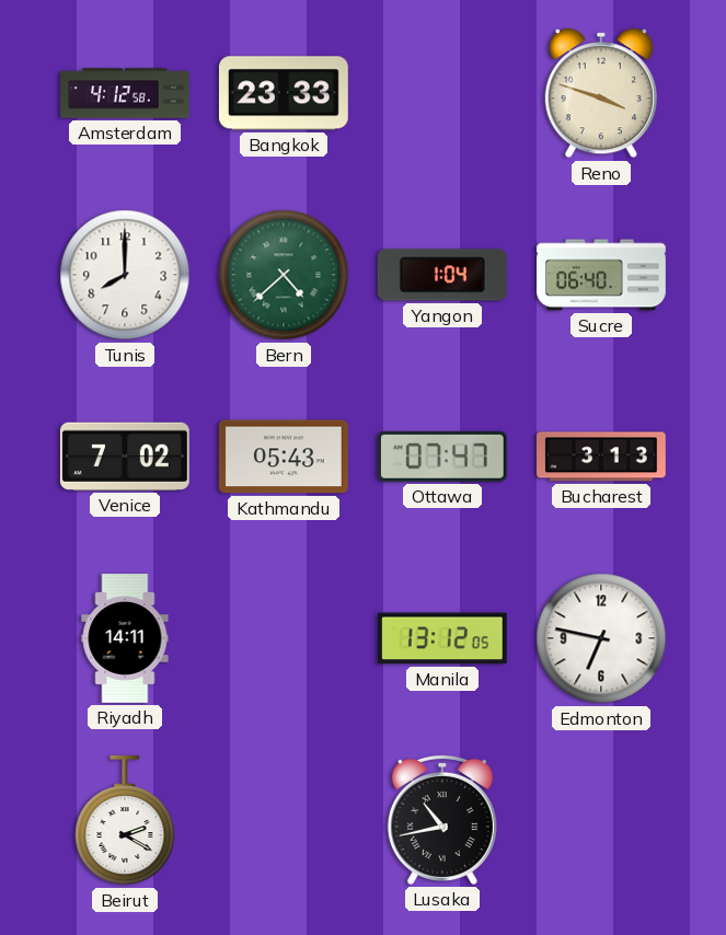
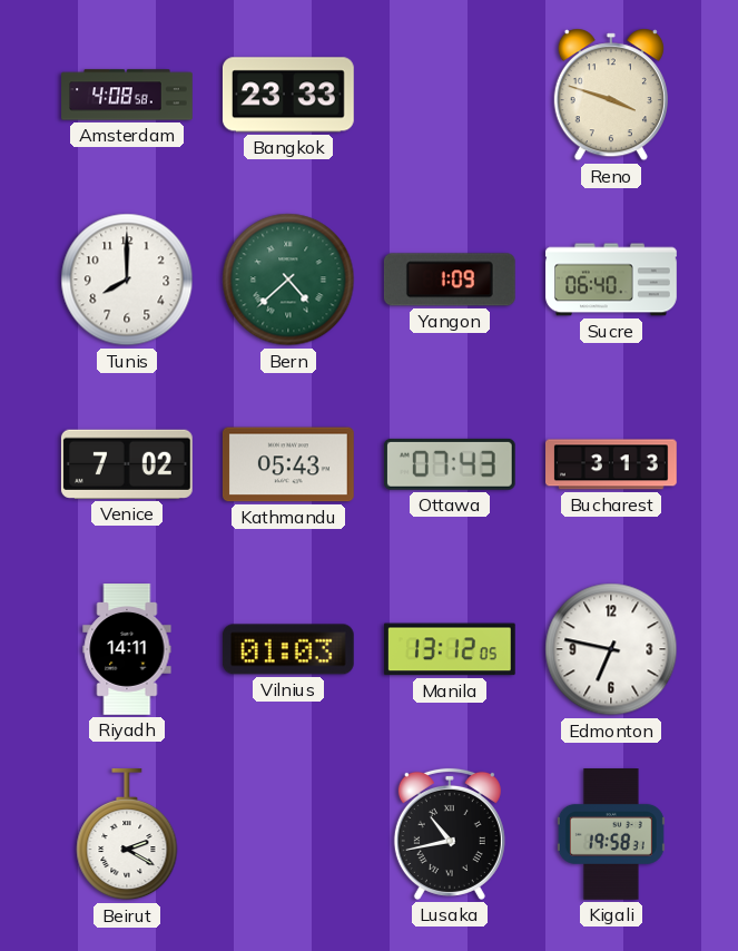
Amsterdam: 4:12 -> 4:08 (127, 95)
Yangon: 1:04 -> 1:09 (450, 280)
Ottawa: 07:47 -> 07:43 (450, 464)
Vilnius: none -> 01:03 (288, 649)
Kigali: none -> 19:58 (611, 835)
